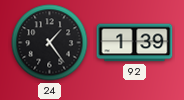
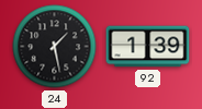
24: 1:24 -> 1:28 (55, 47)
